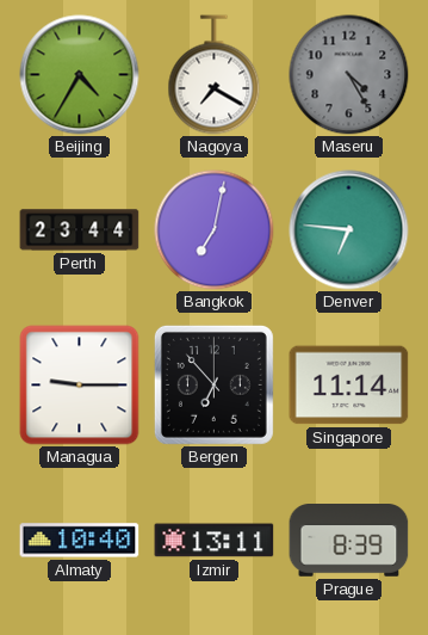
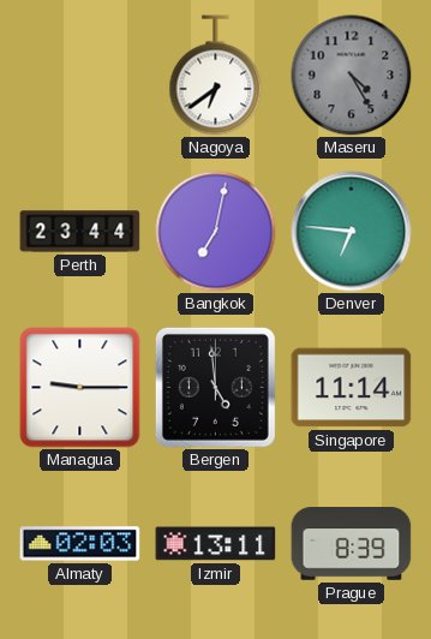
Beijing: 4:35 -> none (80, 75)
Nagoya: 7:20 -> 6:39 (216, 76)
Bergen: 6:53 -> 4:59 (215, 387)
Almaty: 10:40 -> 02:03 (80, 544)
